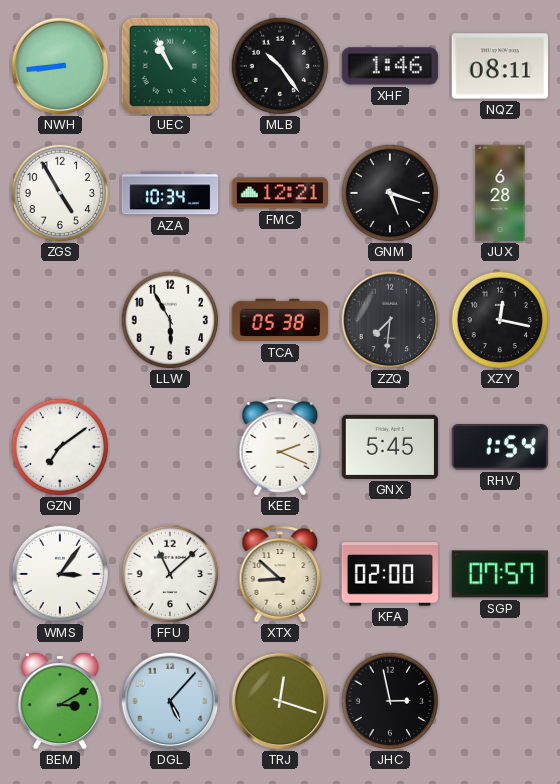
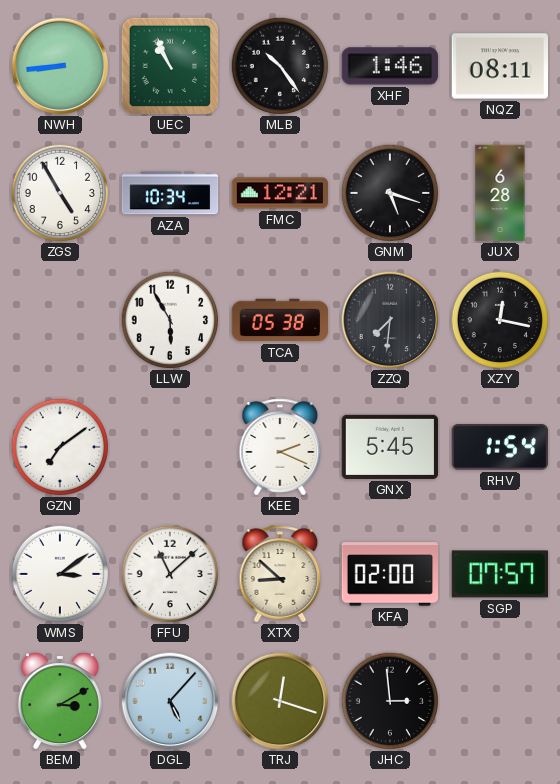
WMS: 3:06 -> 3:09 (60, 574)
JHC: 2:58 -> 2:59 (390, 701)
